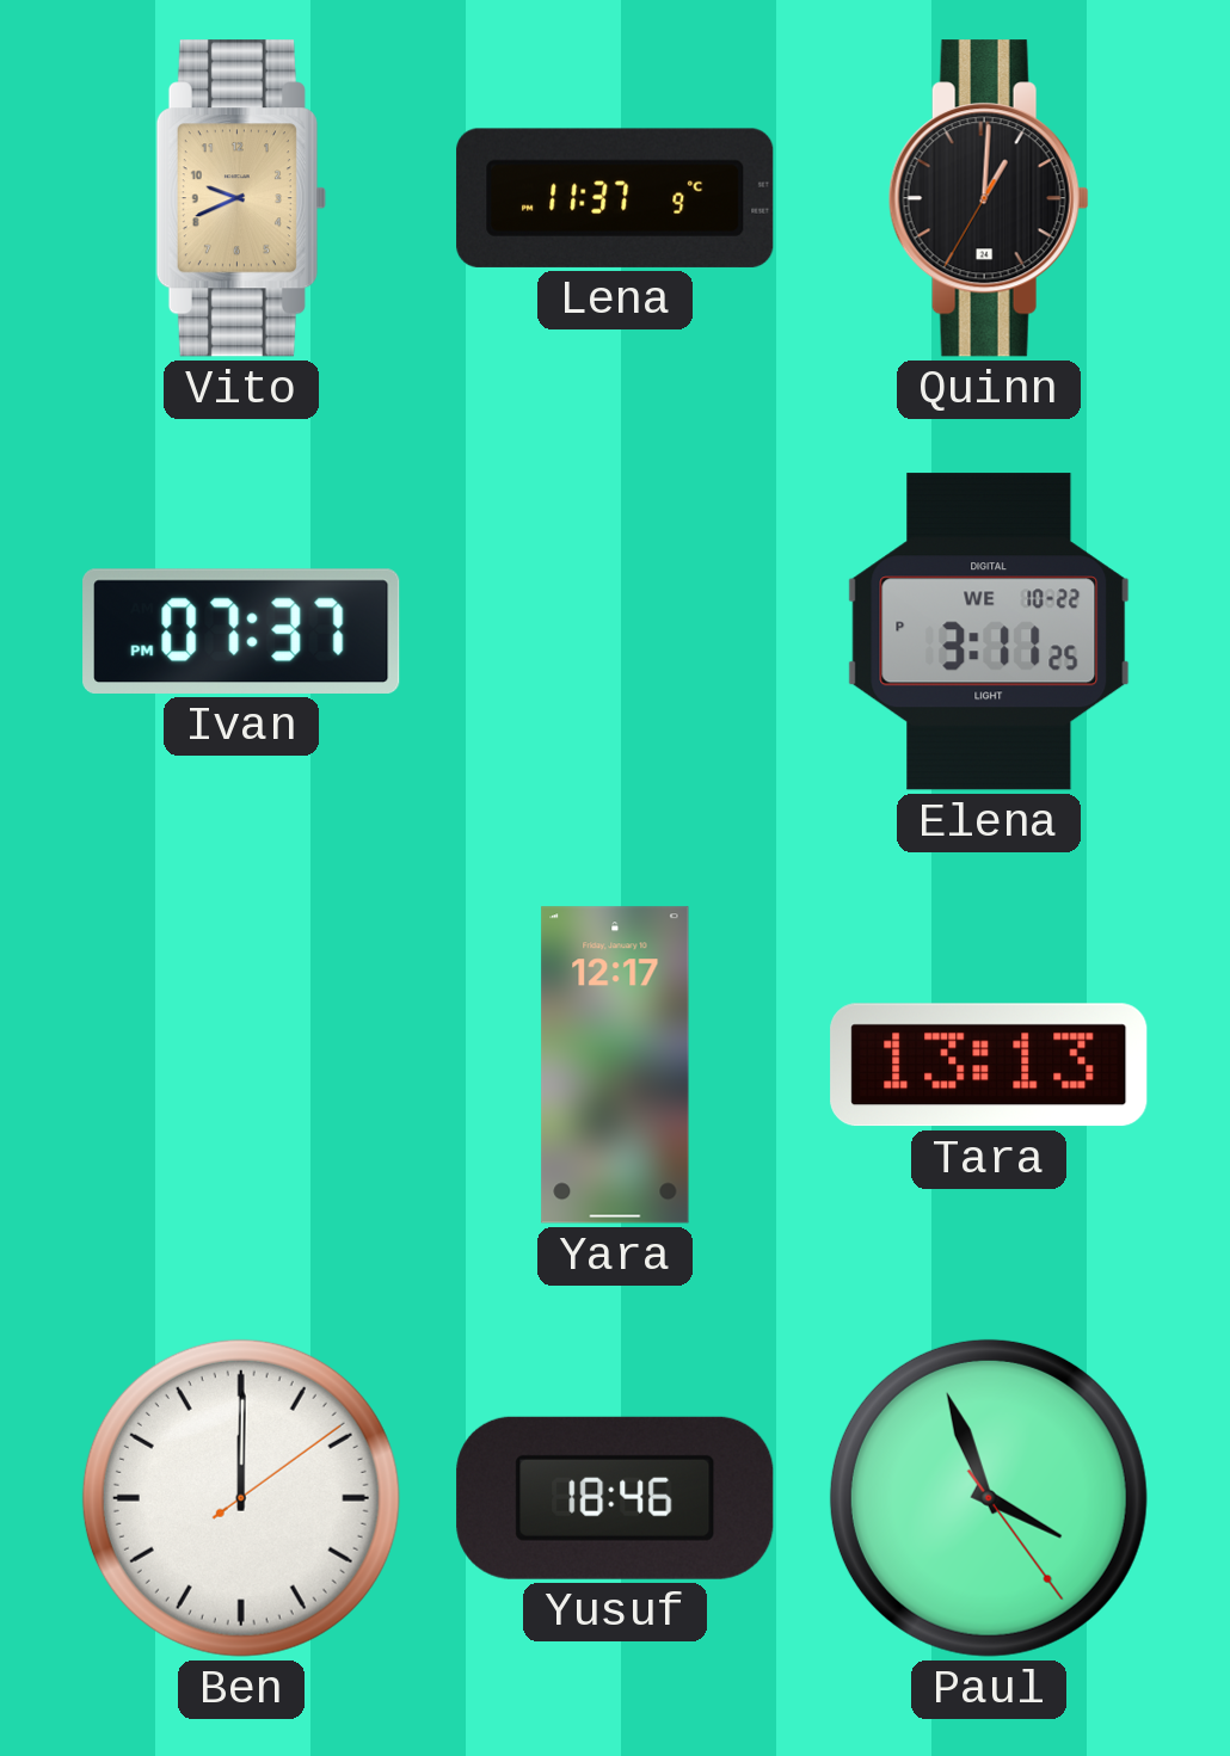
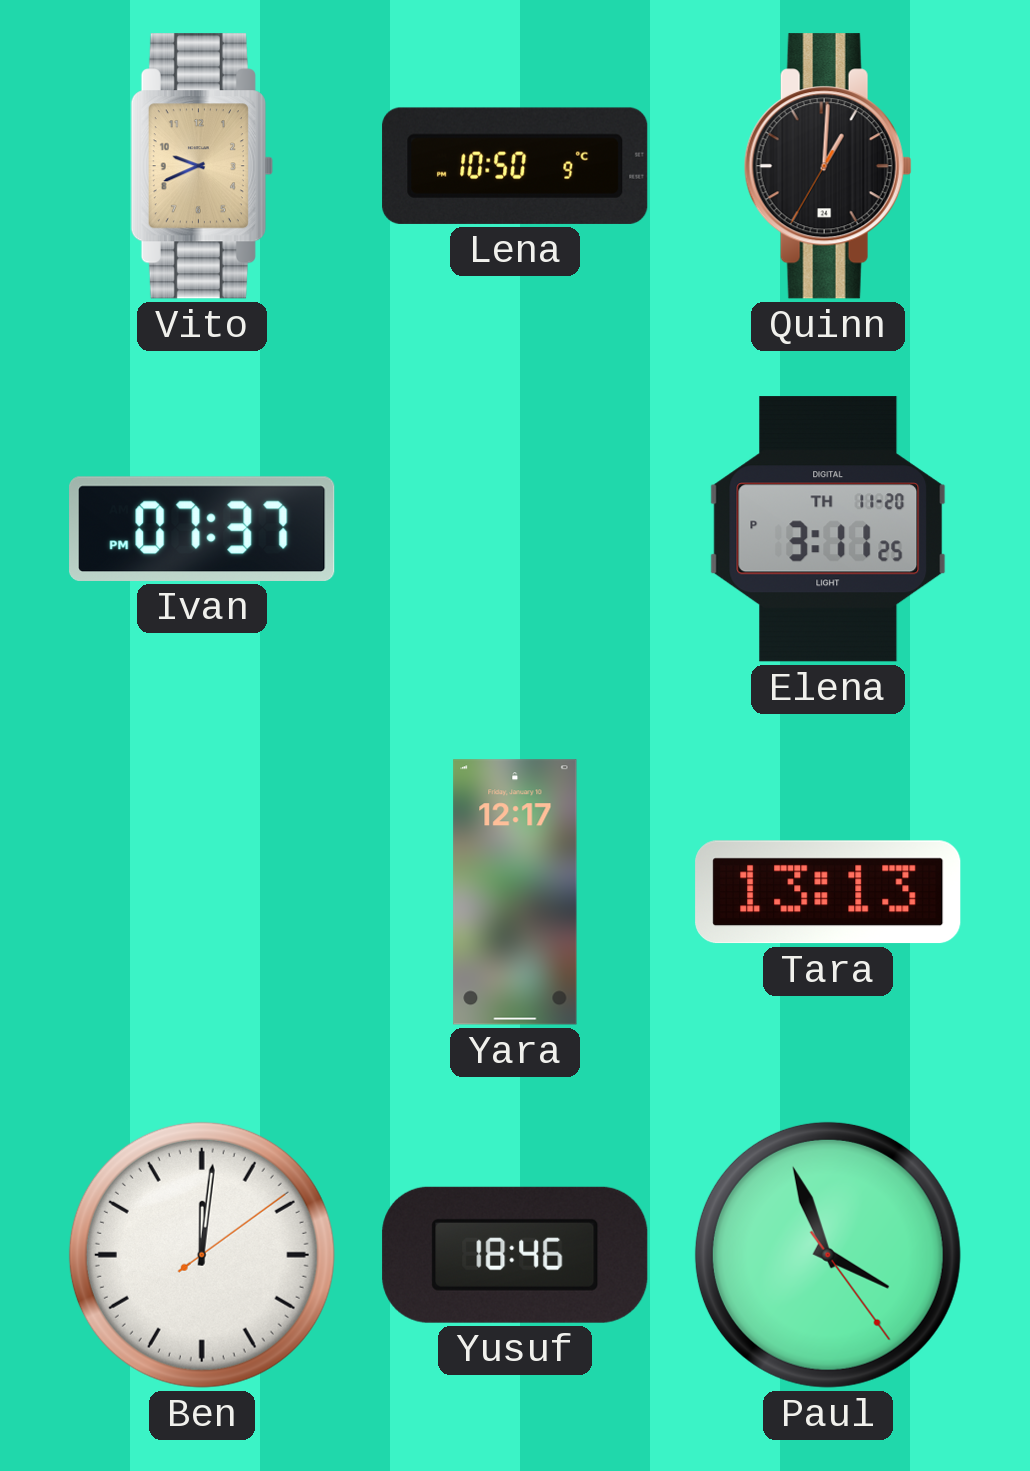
Lena: 11:37 -> 10:50 (515, 166)
Elena date: WE 10-22 -> TH 11-20 (828, 529)
Ben: 12:00 -> 12:01 (202, 1255)
